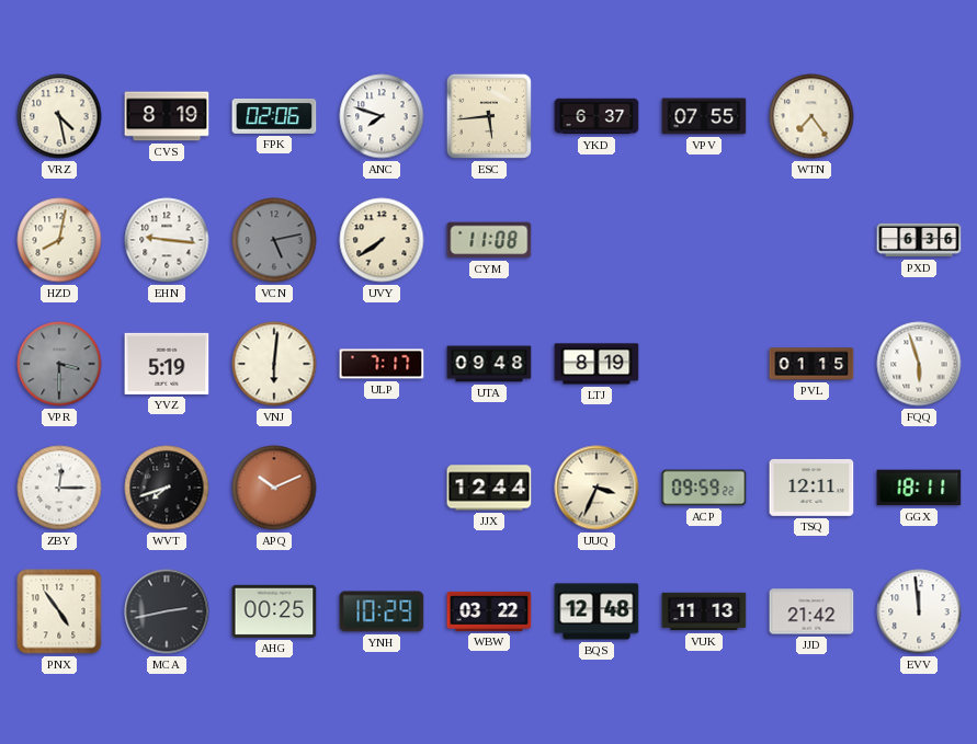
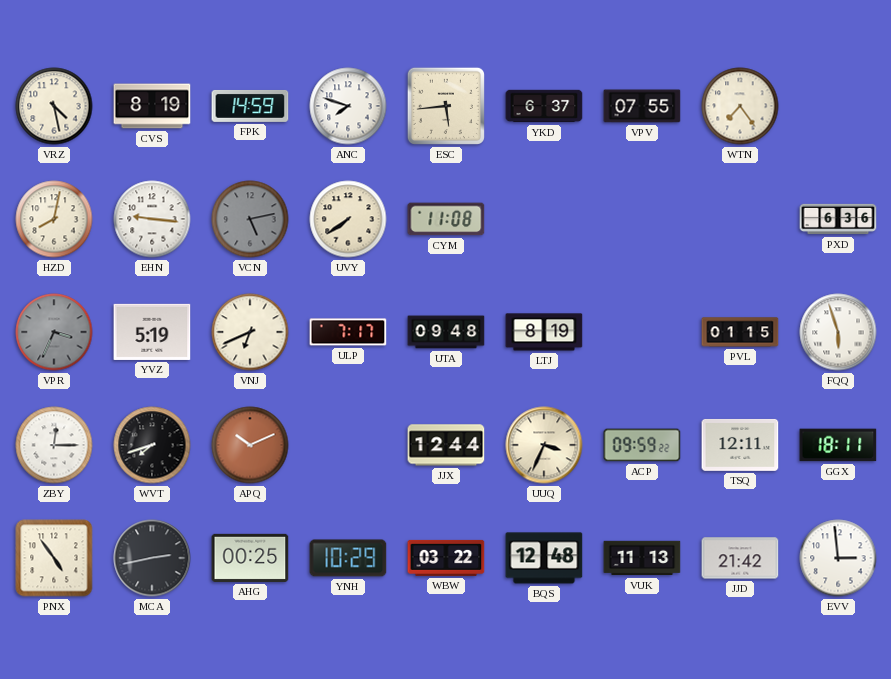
FPK: 02:06 -> 14:59 (250, 106)
VPR: 3:30 -> 3:34 (54, 332)
VNJ: 6:01 -> 6:41 (250, 332)
EVV: 11:59 -> 2:59 (838, 558)
